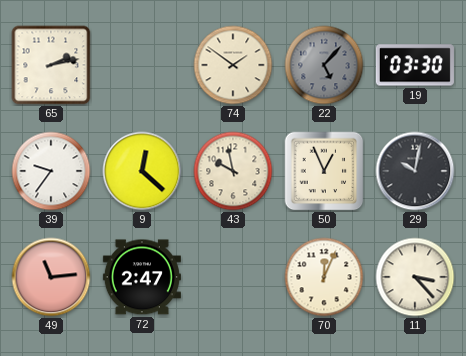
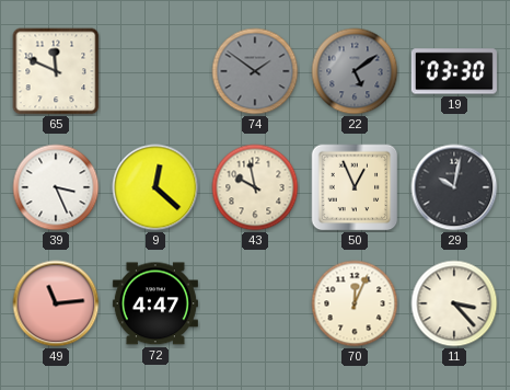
65: 2:13 -> 11:49 (56, 71)
74 dial: cream -> grey (255, 71)
22: 5:07 -> 5:09 (355, 71)
39: 9:36 -> 3:26 (56, 187)
72: 2:47 -> 4:47 (155, 303)
